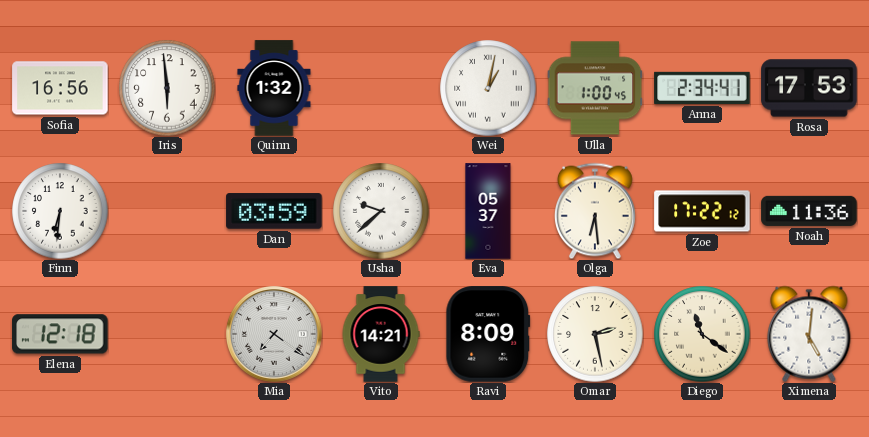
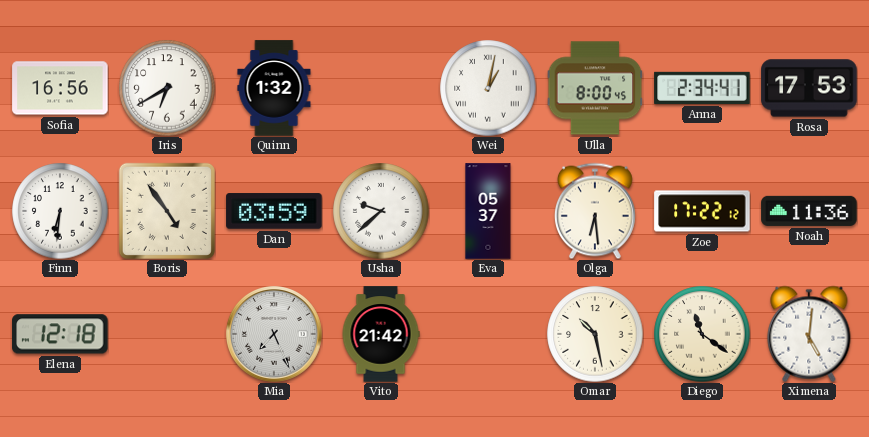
Iris: 5:59 -> 6:40 (167, 88)
Ulla: 1:00 -> 8:00 (595, 88)
Boris: none -> 4:54 (167, 211)
Mia: 7:21 -> 7:26 (274, 334)
Vito: 14:21 -> 21:42 (381, 334)
Ravi: 8:09 -> none (488, 334)
Omar: 2:28 -> 10:28 (595, 334)
